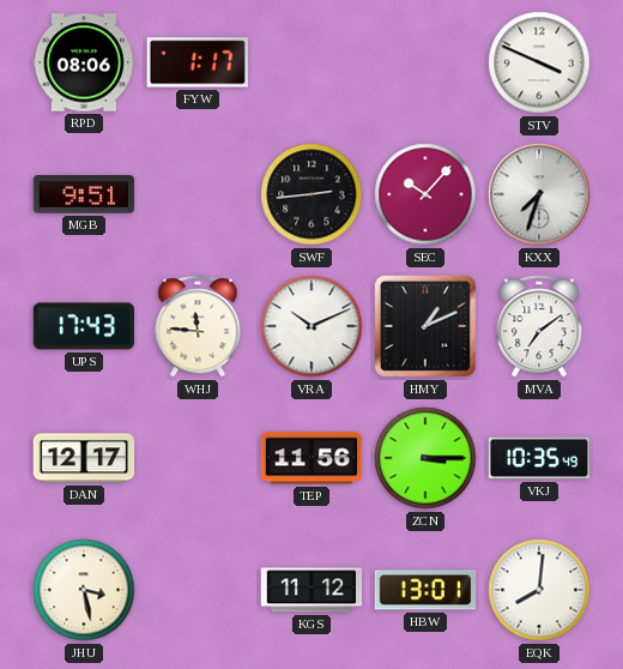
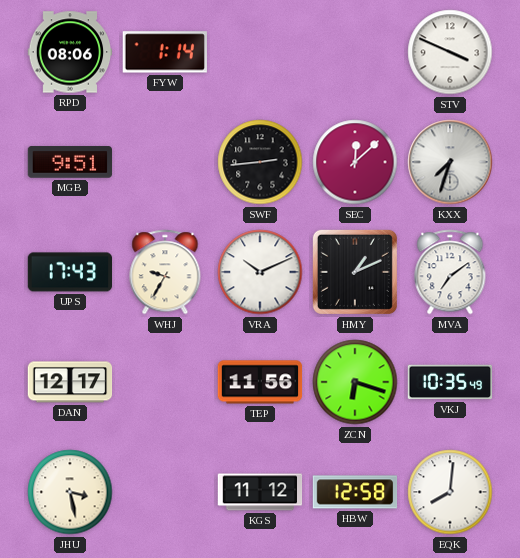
FYW: 1:17 -> 1:14 (165, 52)
SEC: 10:07 -> 12:08 (355, 162)
WHJ: 11:46 -> 9:35 (165, 272)
ZCN: 3:15 -> 6:18 (355, 382)
HBW: 13:01 -> 12:58 (355, 492)
